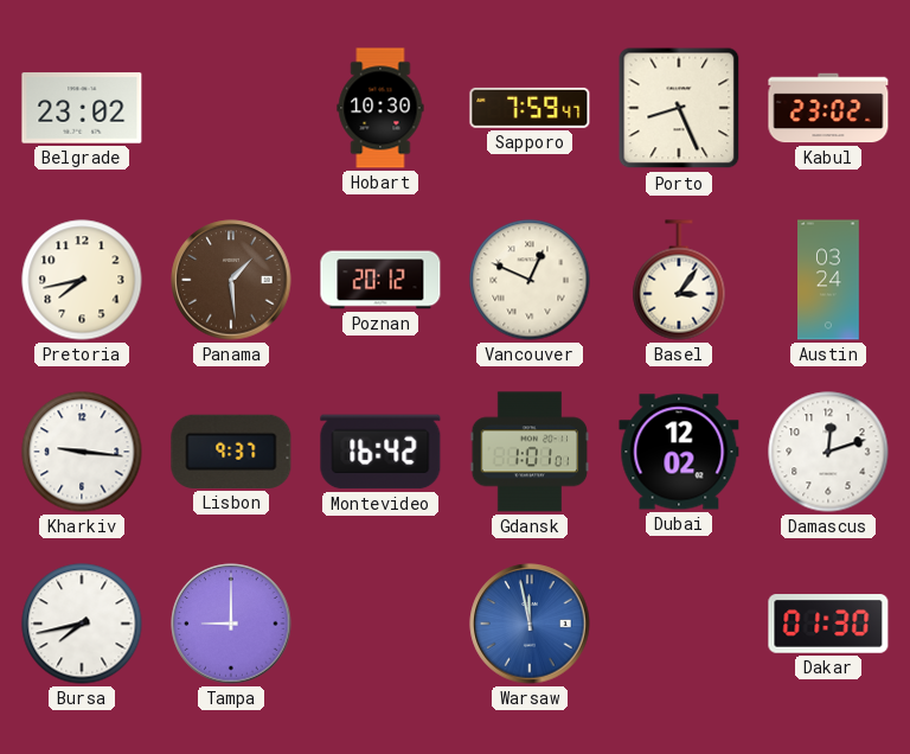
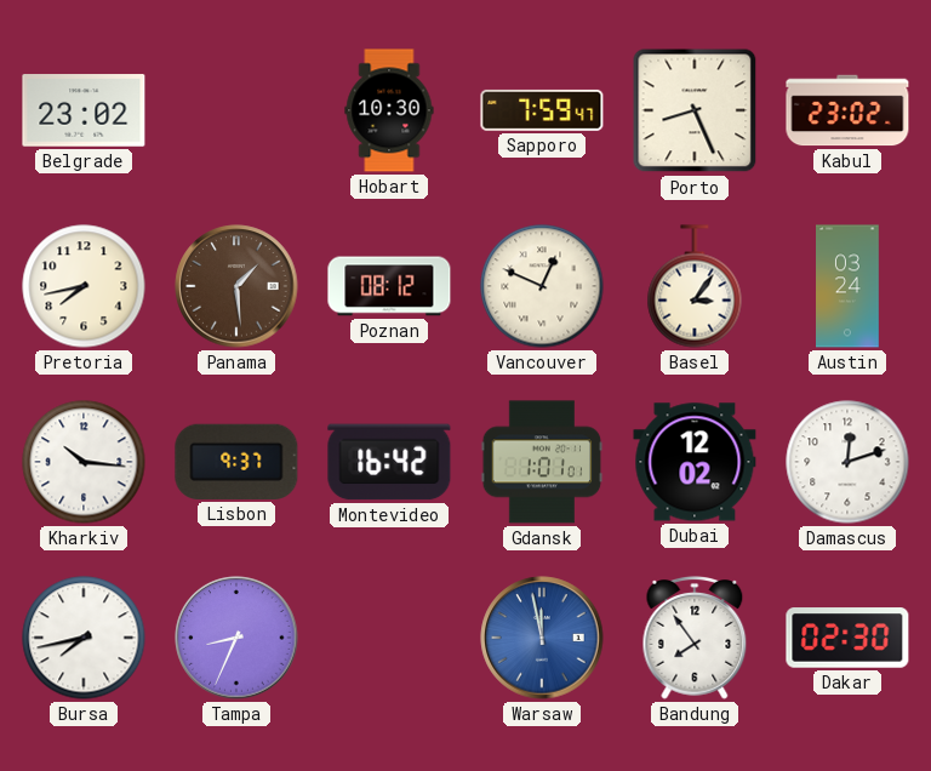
Poznan: 20:12 -> 08:12 (389, 286)
Kharkiv: 9:16 -> 10:16 (84, 462)
Tampa: 9:00 -> 8:34 (236, 638)
Bandung: none -> 7:54 (695, 639)
Dakar: 01:30 -> 02:30 (847, 638)
